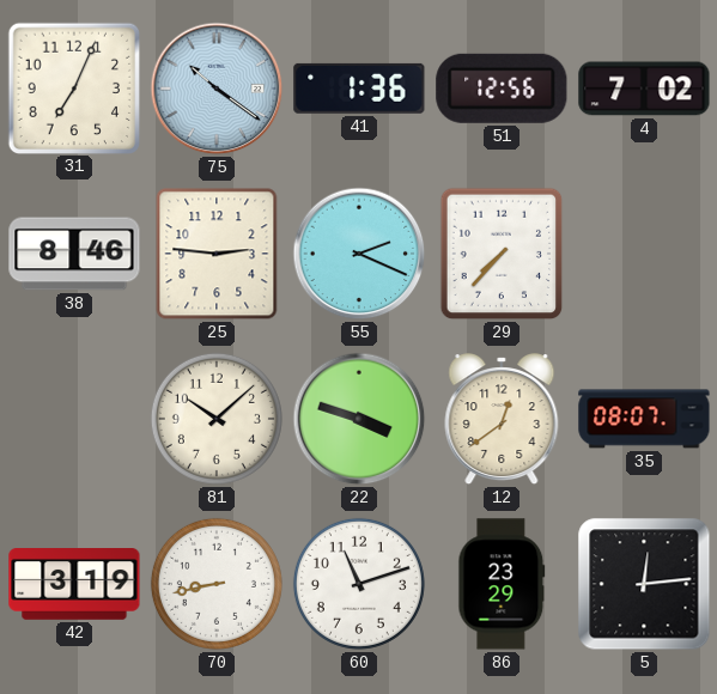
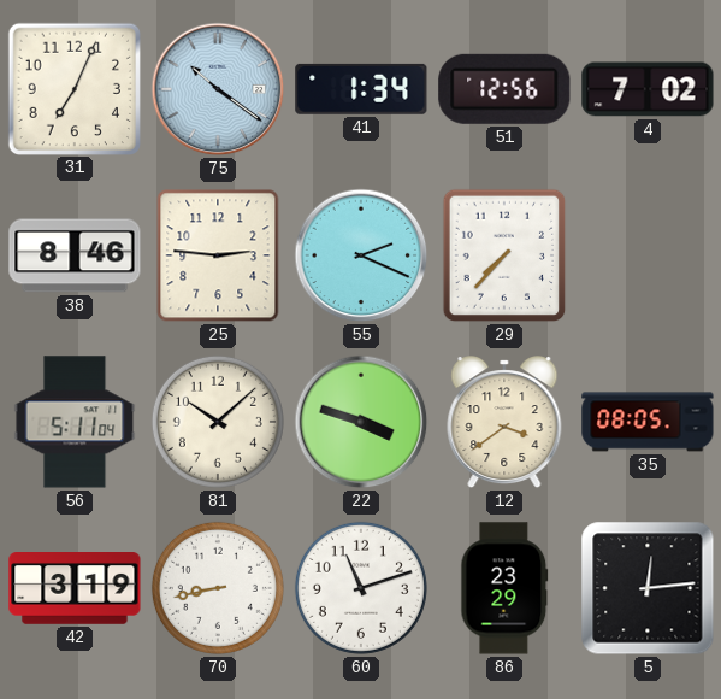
41: 1:36 -> 1:34 (361, 89)
56: none -> 5:11 (75, 422)
12: 12:39 -> 3:39 (504, 423)
35: 08:07 -> 08:05 (648, 422)
